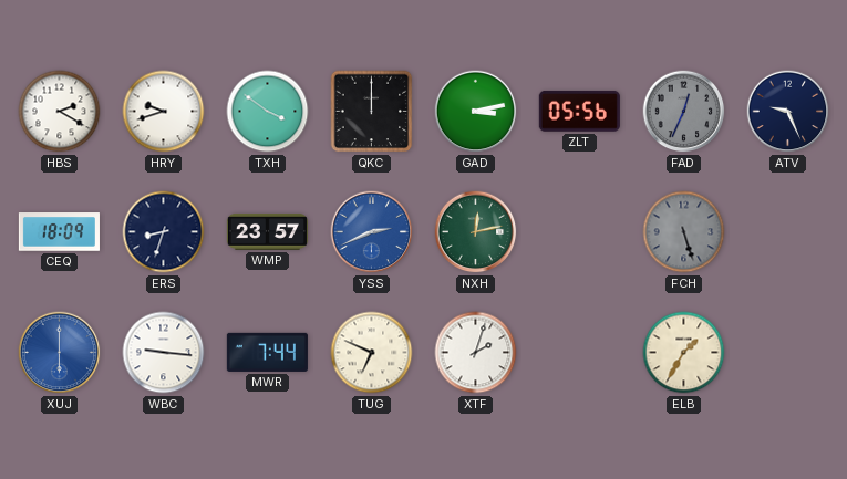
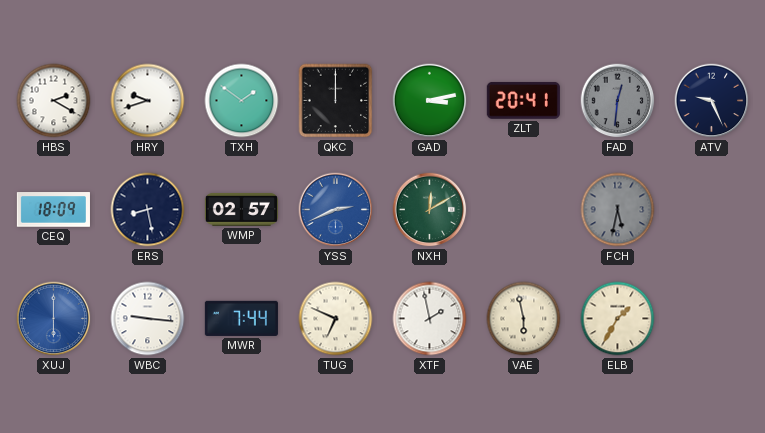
TXH: 3:51 -> 1:51 (242, 101)
ZLT: 05:56 -> 20:41 (523, 100)
FAD: 12:34 -> 12:31 (618, 101)
ERS: 8:33 -> 8:28 (148, 210)
WMP: 23:57 -> 02:57 (241, 209)
NXH: 12:13 -> 12:10 (430, 210)
FCH: 5:27 -> 5:32 (618, 210)
XTF: 2:03 -> 1:58 (430, 319)
VAE: none -> 5:58 (524, 319)
